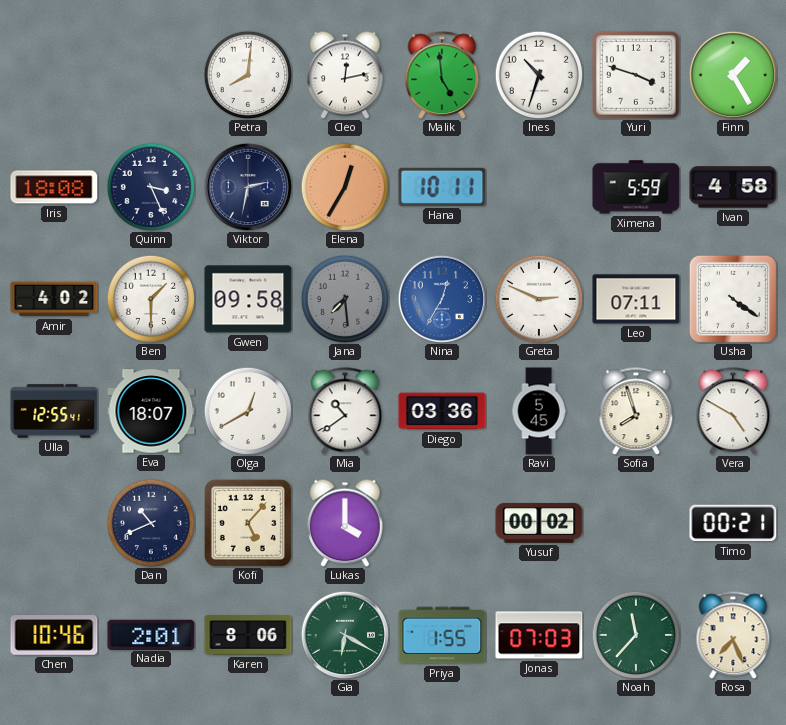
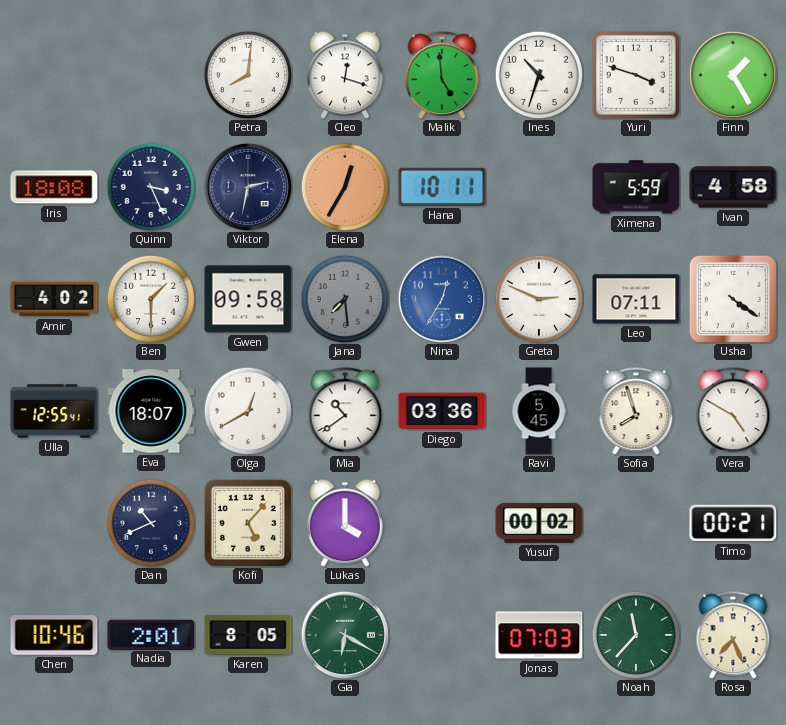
Cleo: 12:13 -> 12:18 (346, 75)
Karen: 8:06 -> 8:05 (248, 635)
Priya: 1:55 -> none (442, 635)
